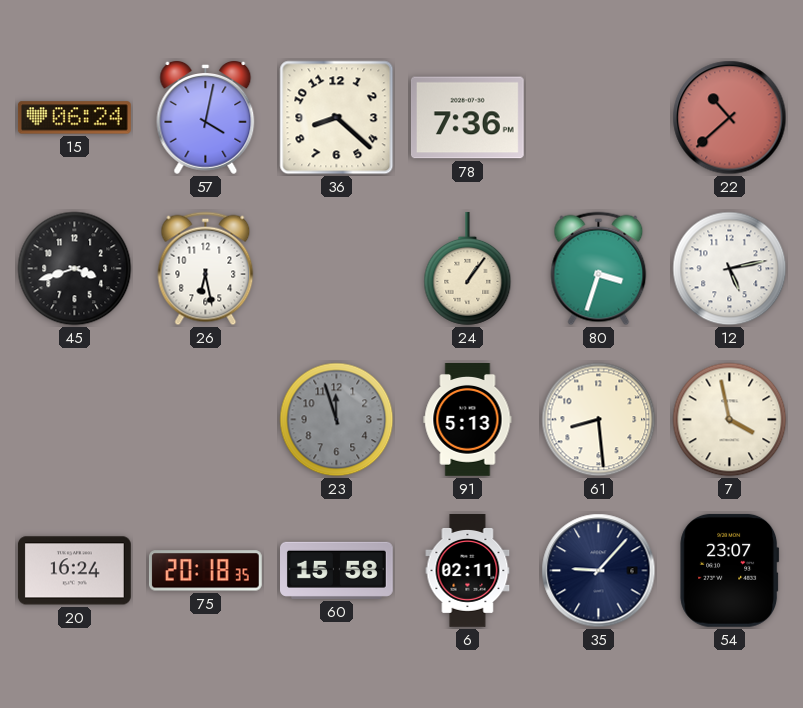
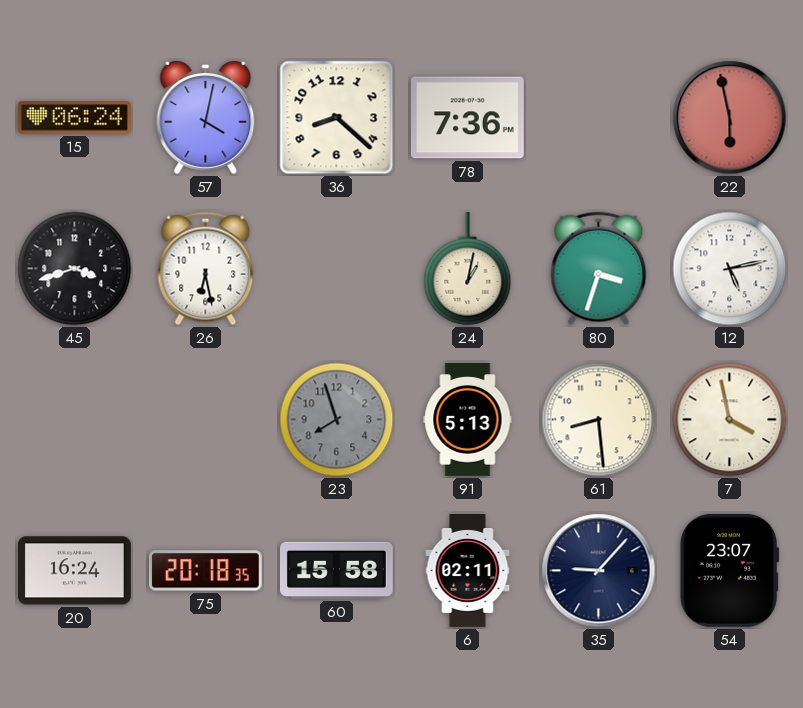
22: 10:38 -> 5:58 (730, 118)
24: 1:06 -> 1:02 (468, 268)
23: 11:57 -> 7:57 (337, 420)
